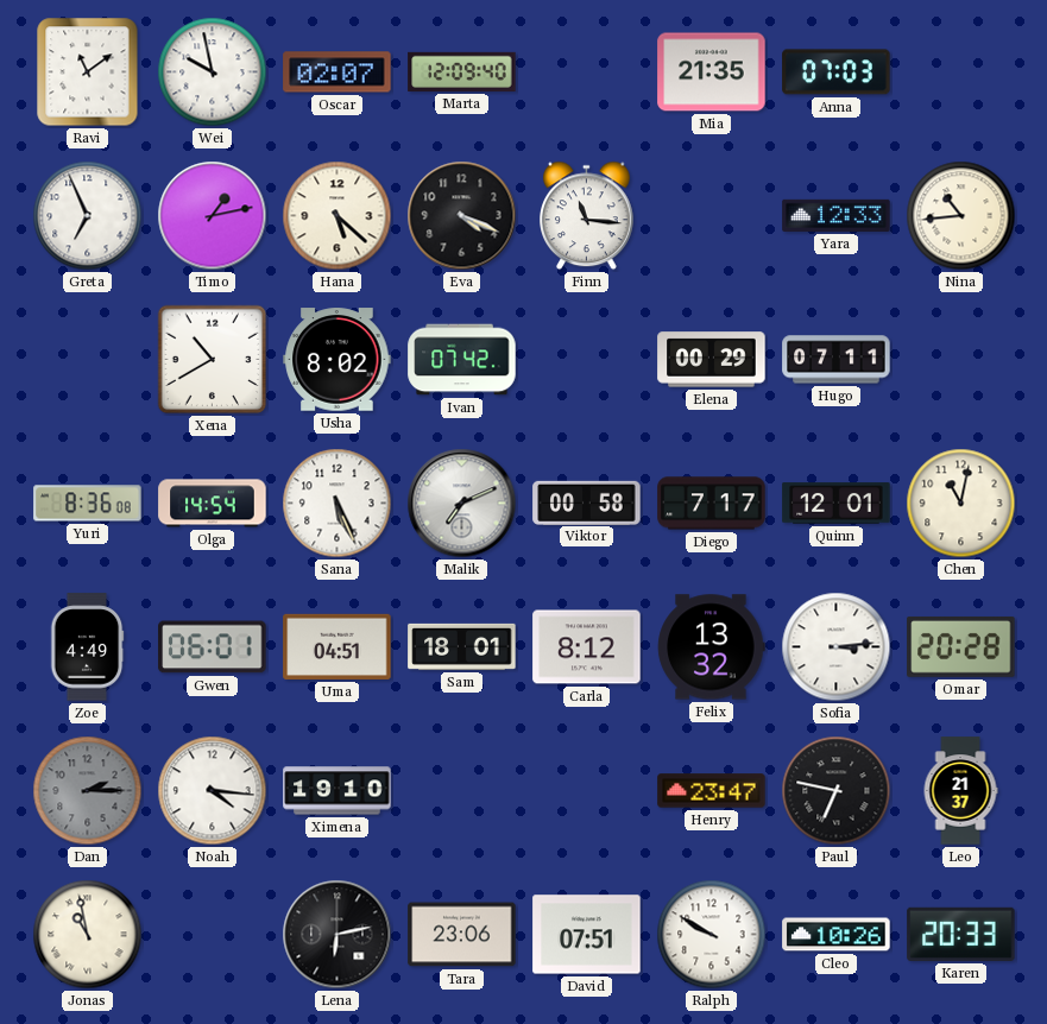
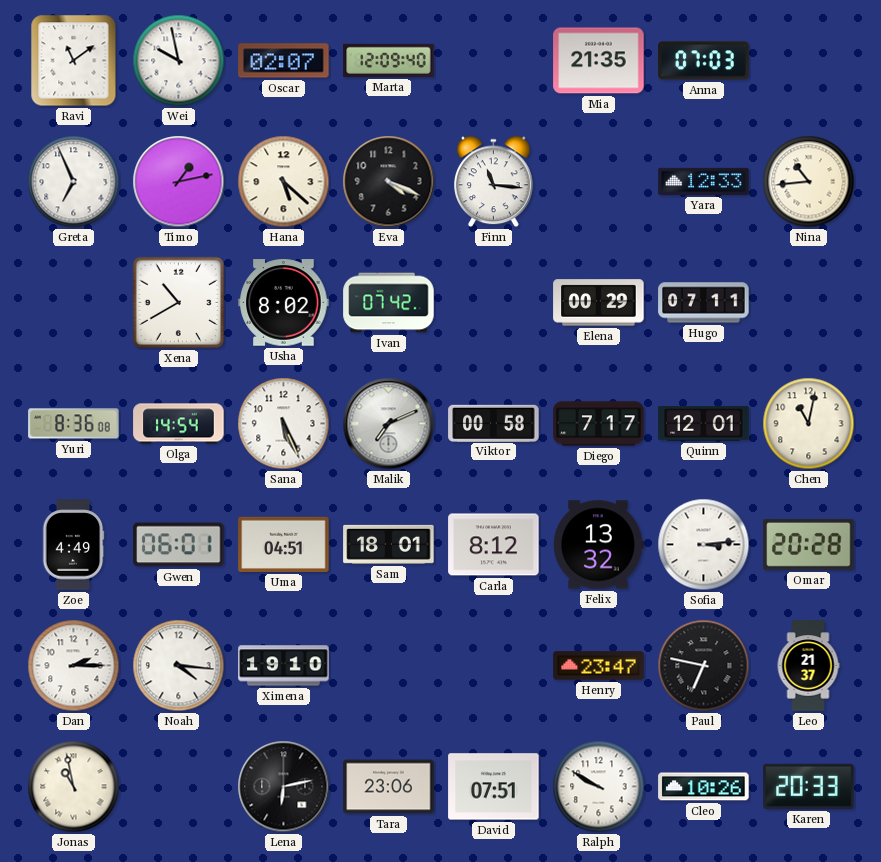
Dan dial: grey -> white (74, 666)
